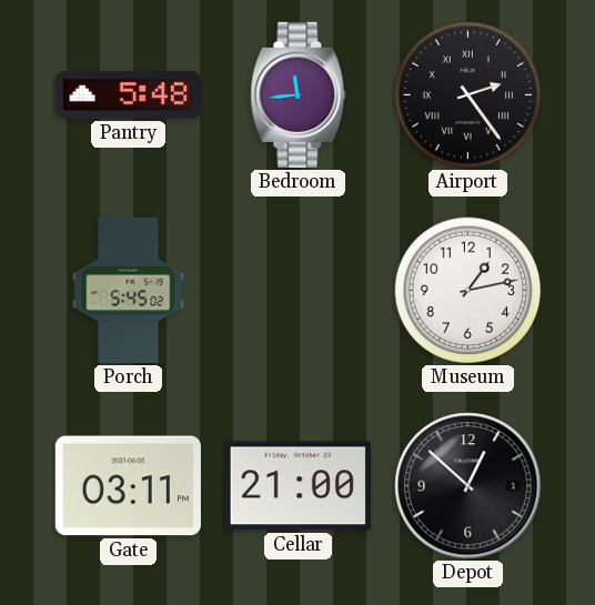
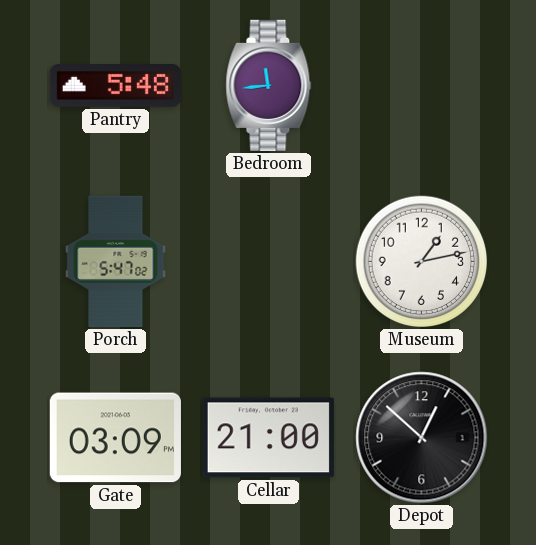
Airport: 2:24 -> none (468, 95)
Porch: 5:45 -> 5:47 (116, 261)
Gate: 03:11 -> 03:09 (115, 438)
